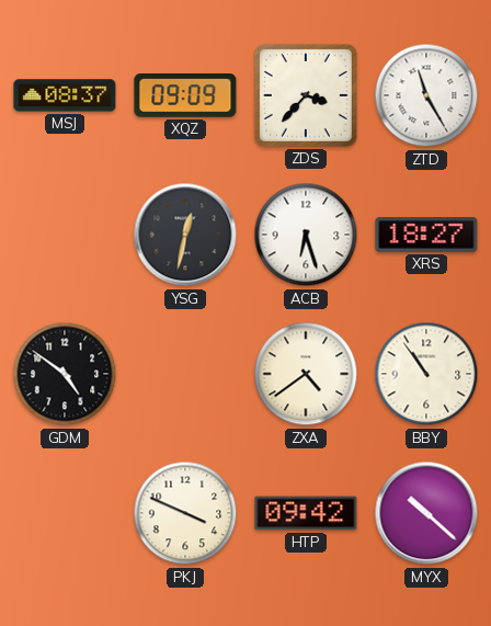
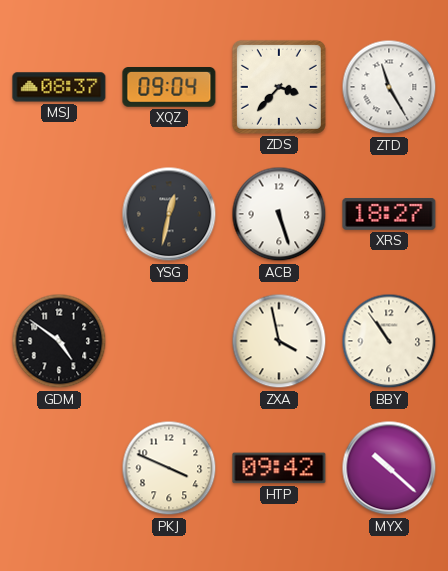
XQZ: 09:09 -> 09:04 (169, 88)
ACB: 6:27 -> 5:27 (279, 214)
ZXA: 4:39 -> 3:58 (279, 341)
